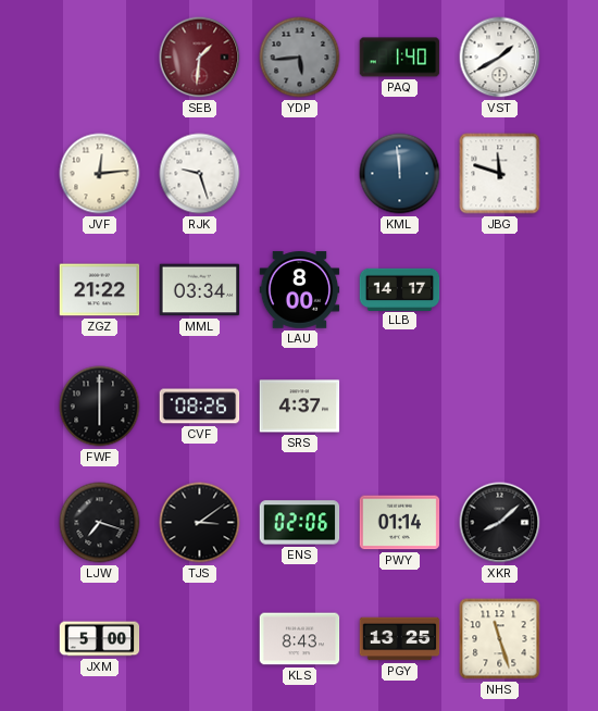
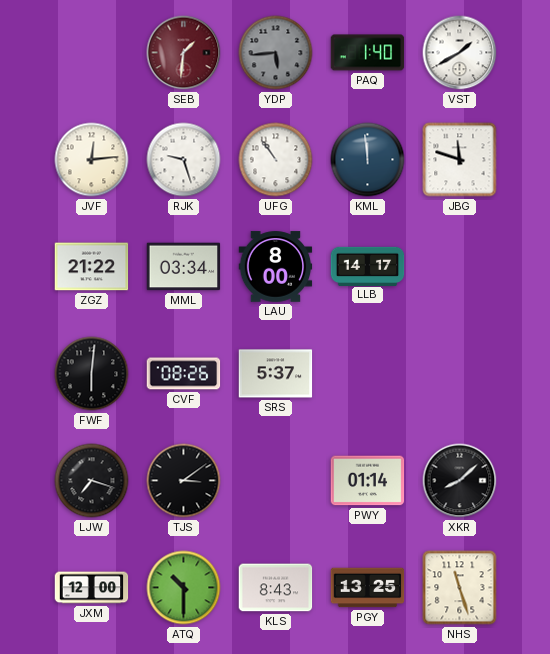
UFG: none -> 10:54 (276, 160)
FWF: 6:00 -> 6:01 (92, 374)
SRS: 4:37 -> 5:37 (276, 374)
ENS: 02:06 -> none (300, 523)
JXM: 5:00 -> 12:00 (92, 588)
ATQ: none -> 10:30 (184, 588)
